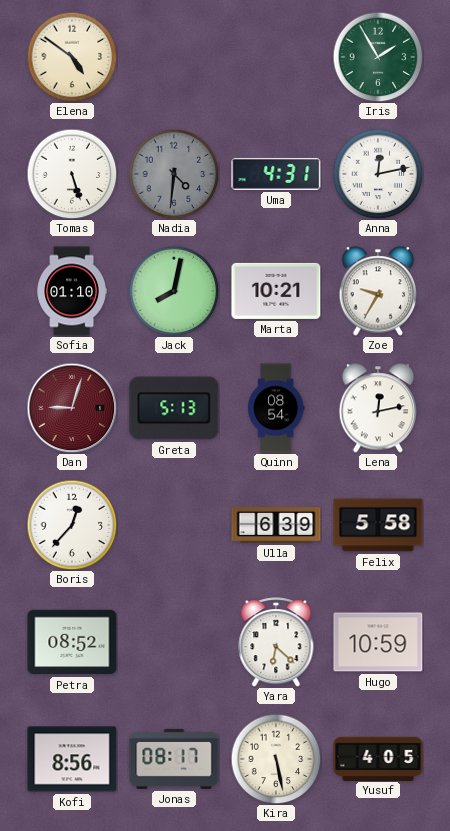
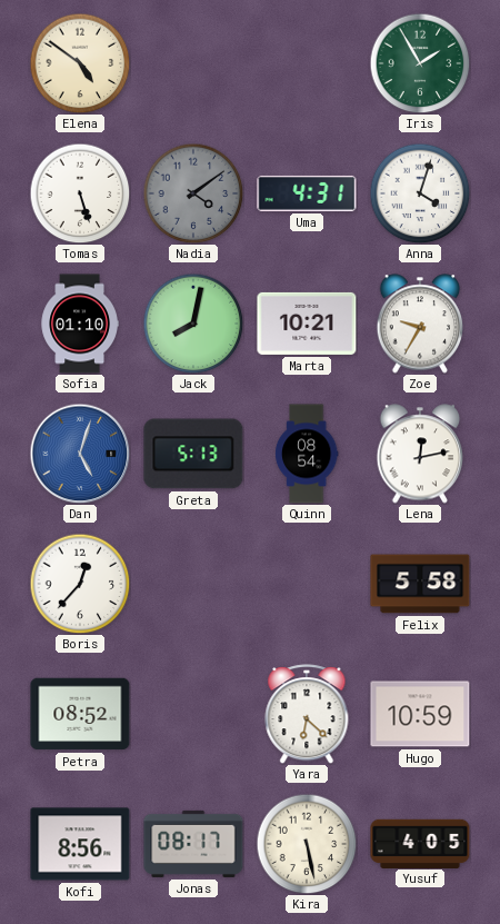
Nadia: 4:31 -> 4:09 (193, 193)
Anna: 12:13 -> 4:03 (420, 193)
Dan: 9:03 -> 5:03 (80, 454)
Dan dial: burgundy -> blue (80, 454)
Ulla: 6:39 -> none (276, 526)
